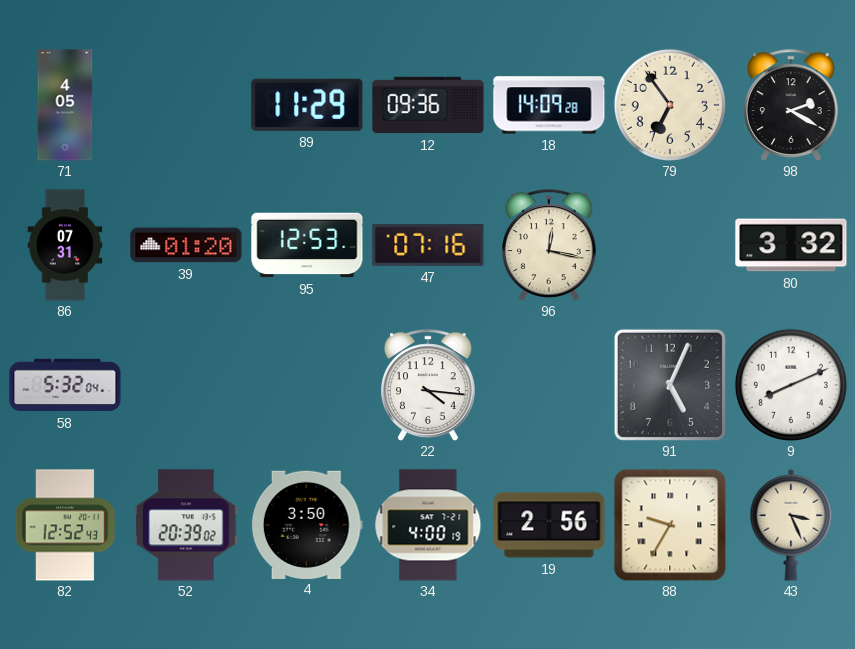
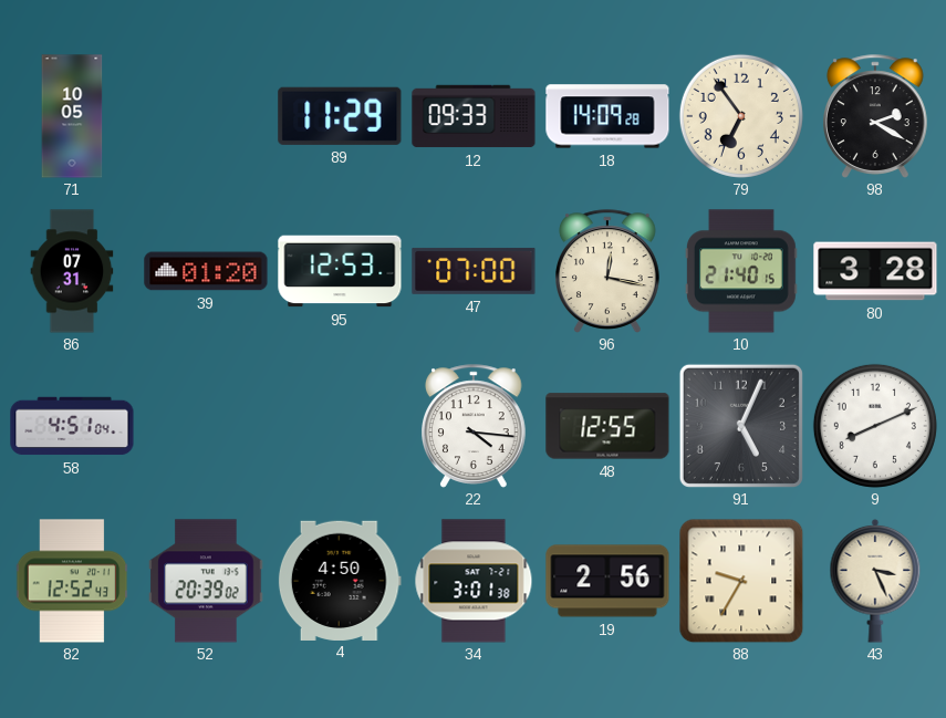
71: 4:05 -> 10:05 (72, 116)
12: 09:36 -> 09:33 (474, 116)
47: 07:16 -> 07:00 (474, 271)
10: none -> 21:40 (741, 271)
80: 3:32 -> 3:28 (875, 271)
58: 5:32 -> 4:51 (72, 426)
48: none -> 12:55 (607, 426)
4: 3:50 -> 4:50 (340, 580)
34: 4:00 -> 3:01 (474, 581)
